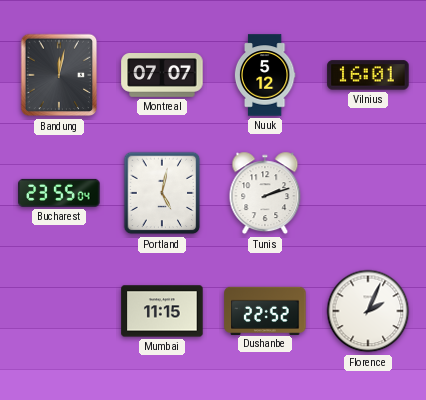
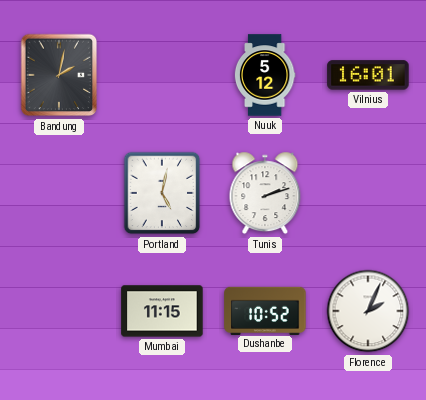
Bandung: 12:02 -> 2:02 (59, 75)
Montreal: 07:07 -> none (162, 76)
Bucharest: 23:55 -> none (59, 193)
Dushanbe: 22:52 -> 10:52 (265, 310)
